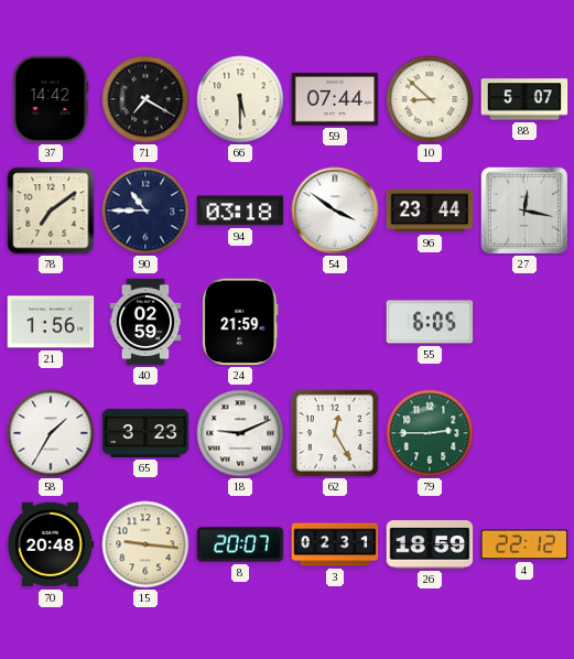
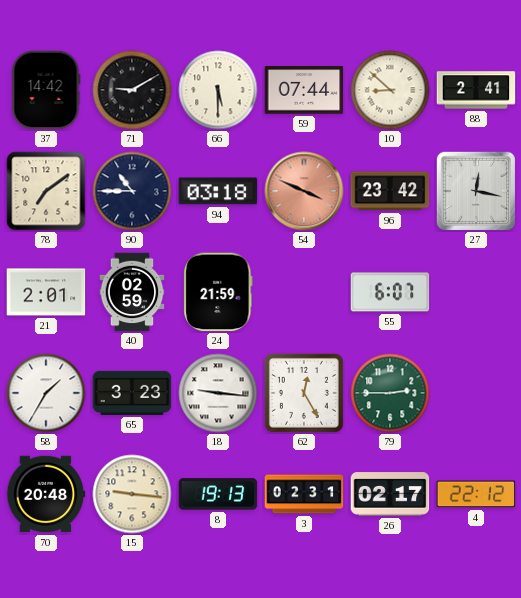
71: 7:20 -> 9:10 (132, 90)
88: 5:07 -> 2:41 (476, 90)
54: 3:51 -> 3:49 (304, 191)
54 dial: white -> salmon (304, 191)
96: 23:44 -> 23:42 (390, 191)
21: 1:56 -> 2:01 (46, 292)
55: 6:05 -> 6:07 (390, 292)
18: 9:11 -> 9:16 (218, 393)
8: 20:07 -> 19:13 (218, 494)
26: 18:59 -> 02:17 (390, 494)
